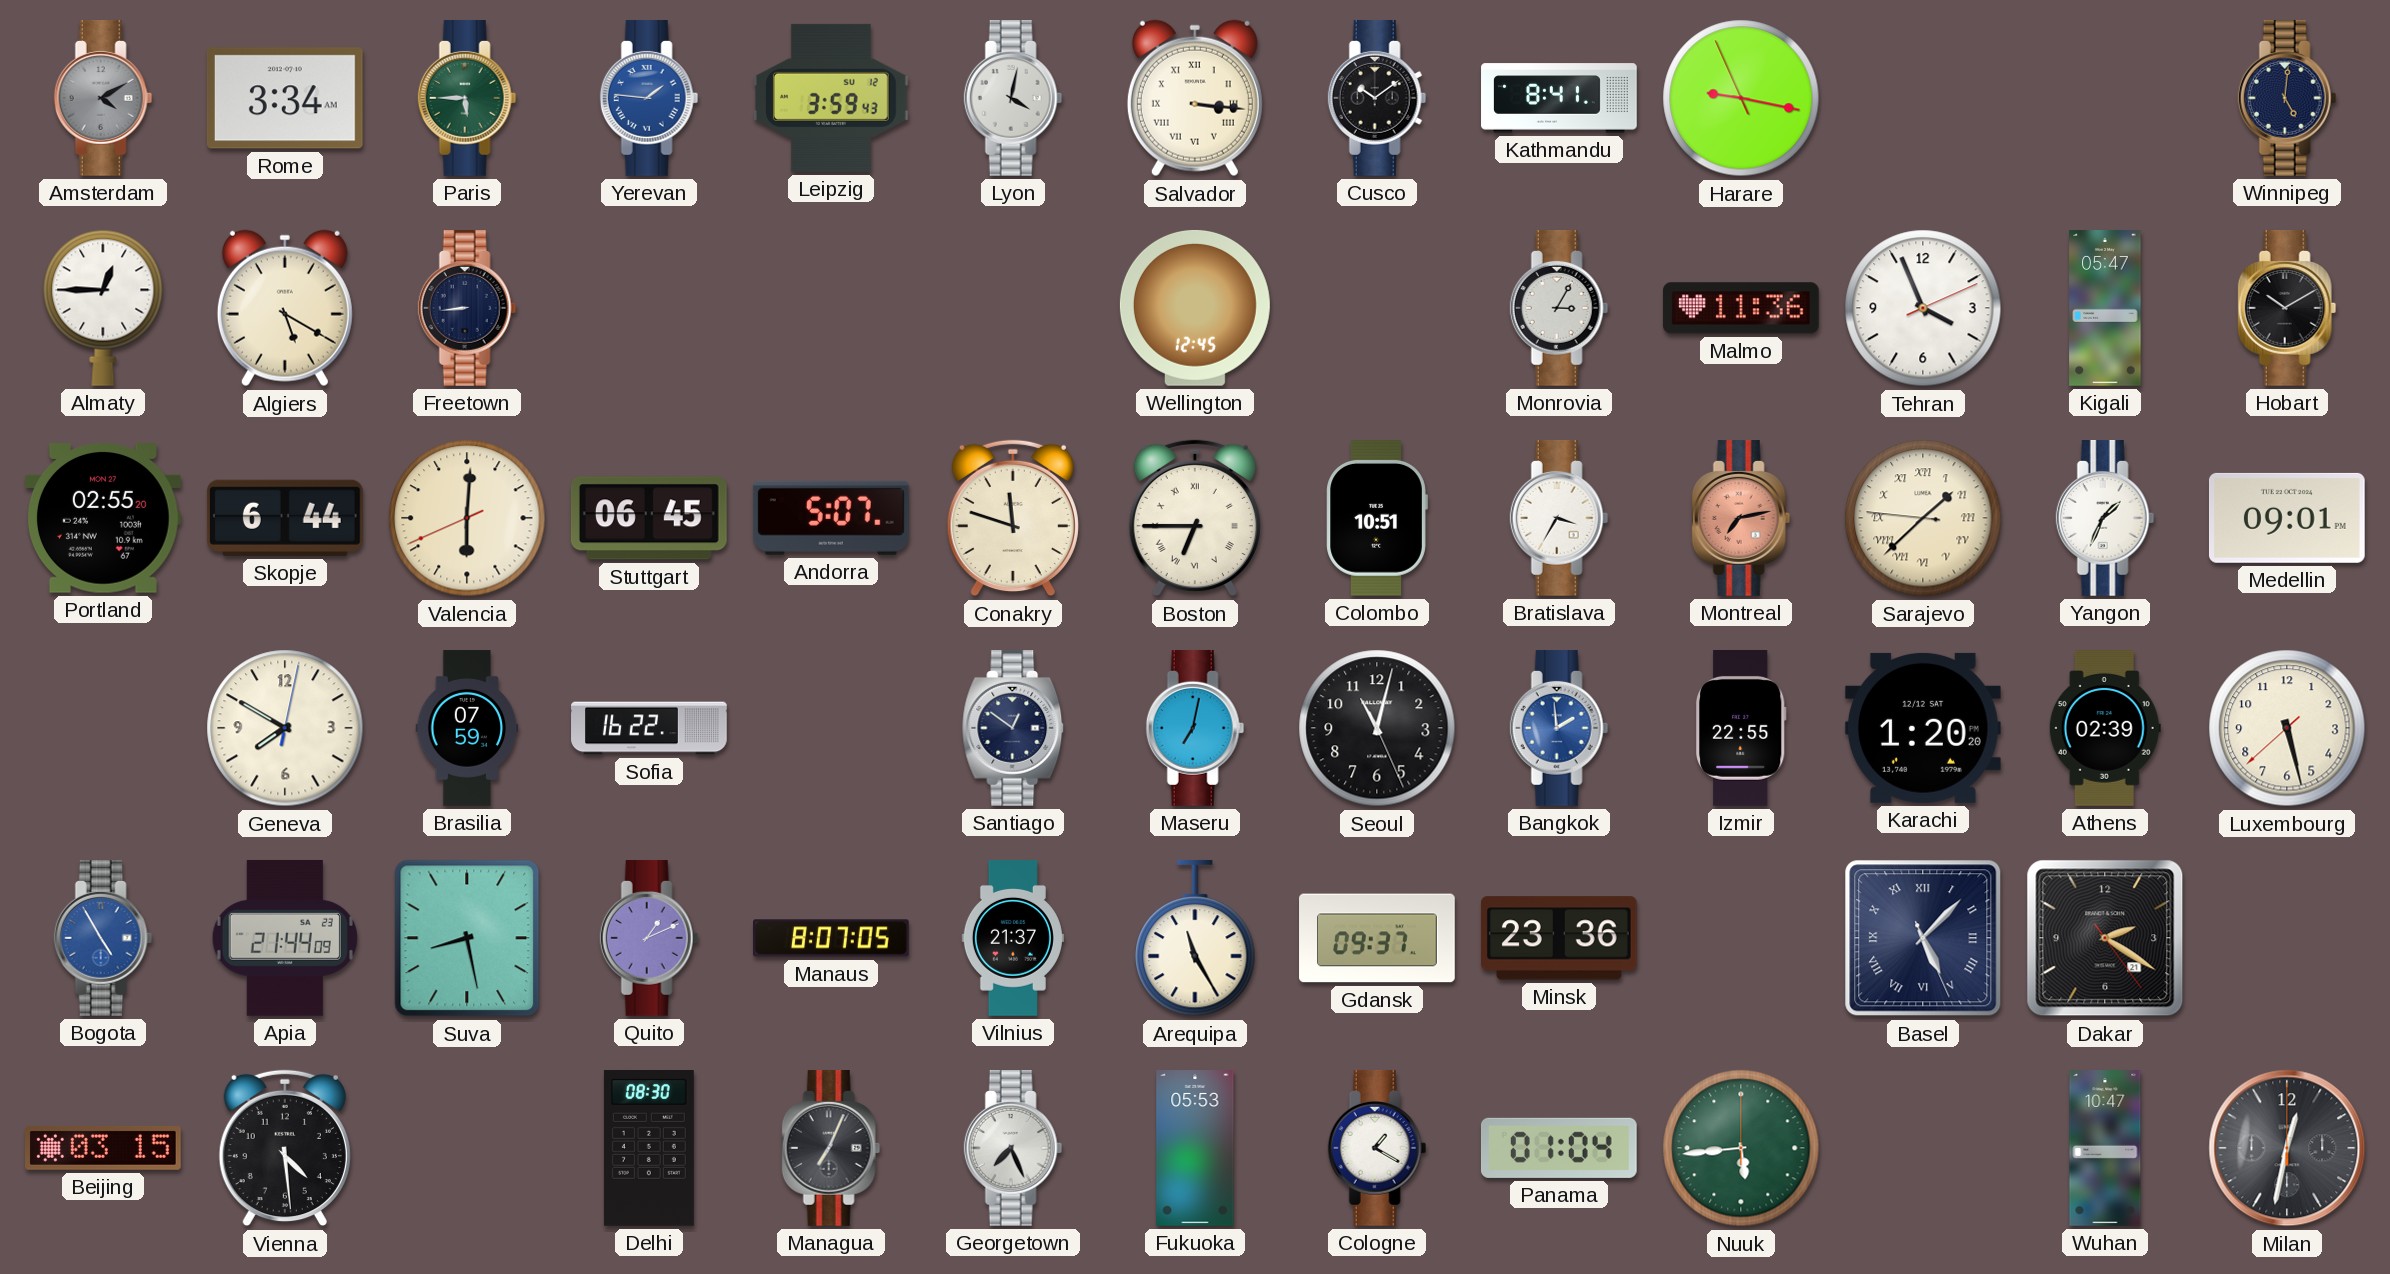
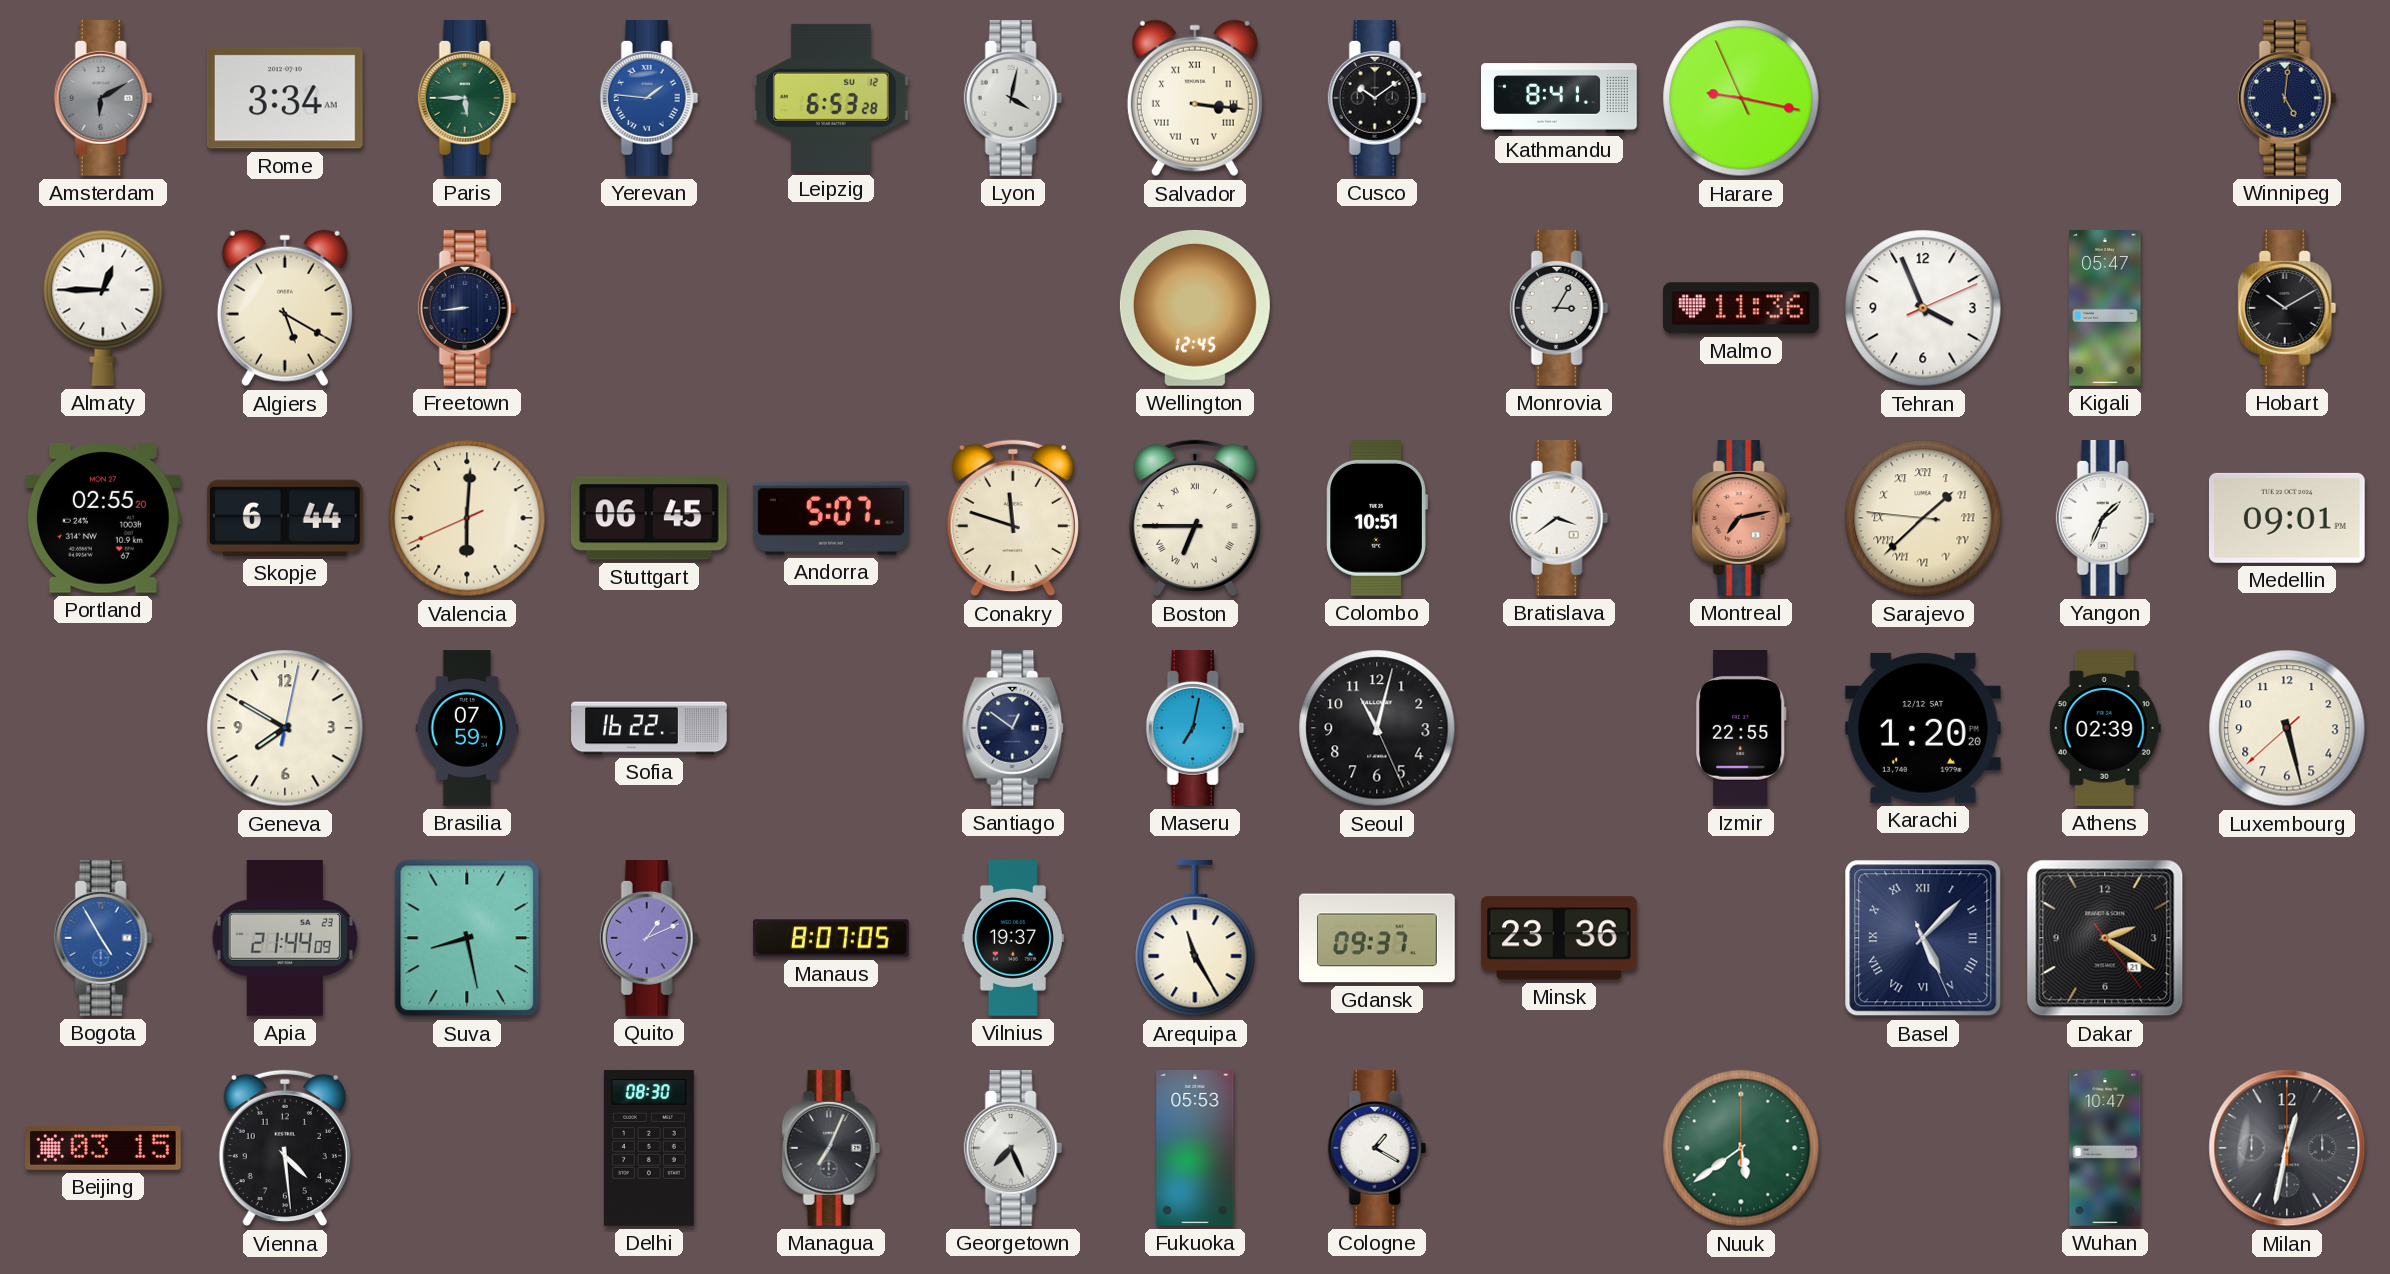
Amsterdam: 4:10 -> 6:10 (103, 99)
Leipzig: 3:59 -> 6:53 (831, 98)
Bratislava: 3:35 -> 3:39 (1559, 519)
Bangkok: 1:59 -> none (1559, 729)
Vilnius: 21:37 -> 19:37 (1013, 938)
Panama: 01:04 -> none (1559, 1148)
Nuuk: 5:44 -> 5:39 (1741, 1148)
